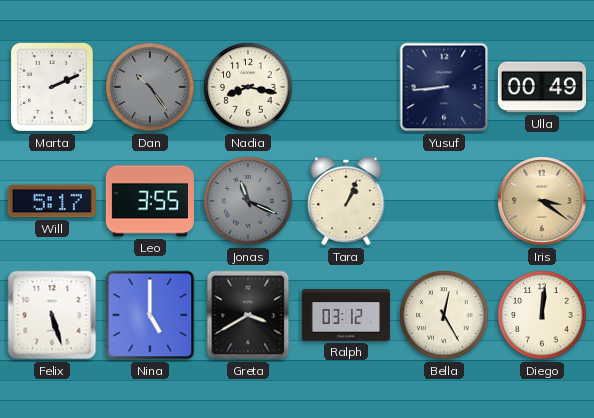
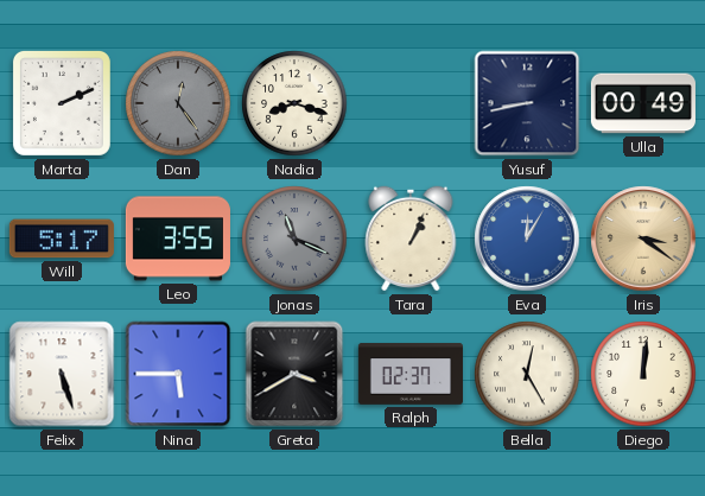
Dan: 10:24 -> 12:24 (178, 103)
Nadia: 8:17 -> 8:18 (294, 103)
Yusuf: 8:44 -> 8:43 (527, 103)
Eva: none -> 12:05 (527, 239)
Nina: 5:00 -> 5:45 (178, 374)
Ralph: 03:12 -> 02:37 (411, 374)
